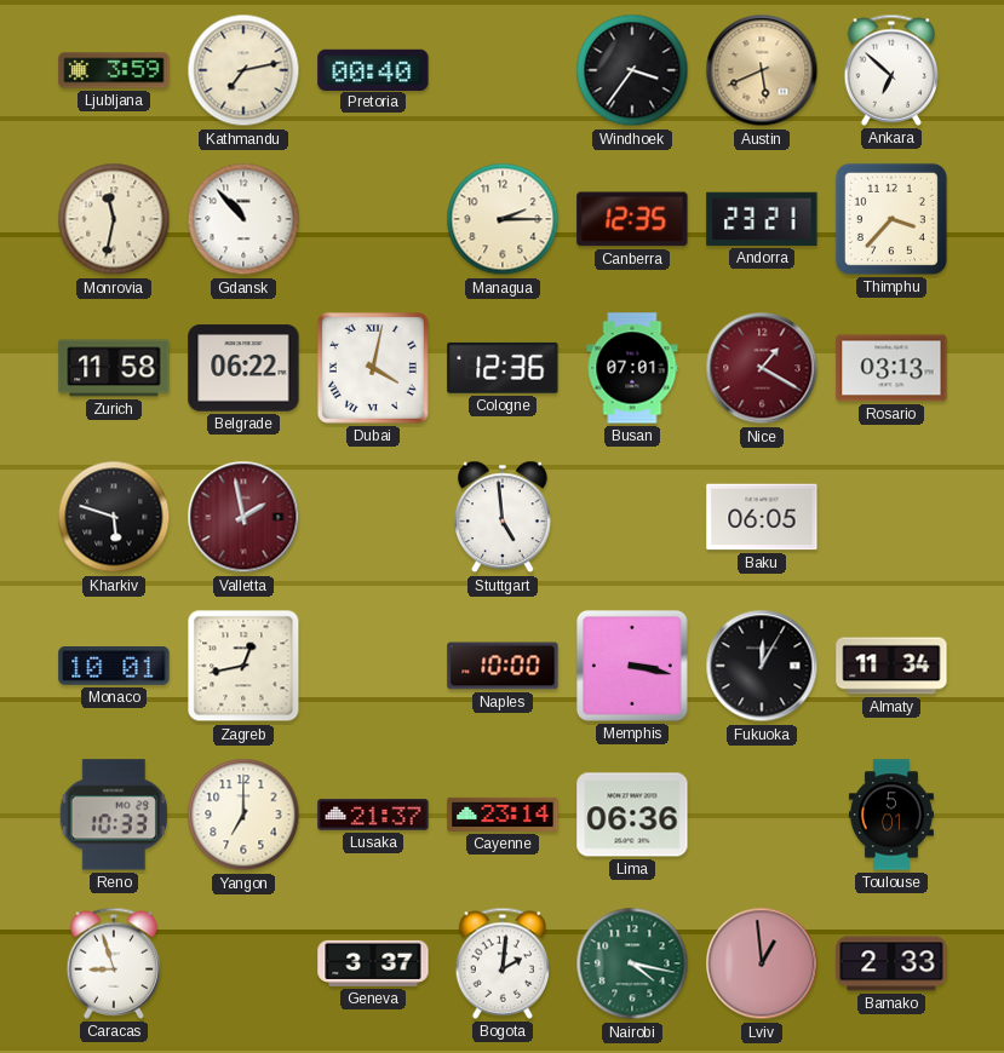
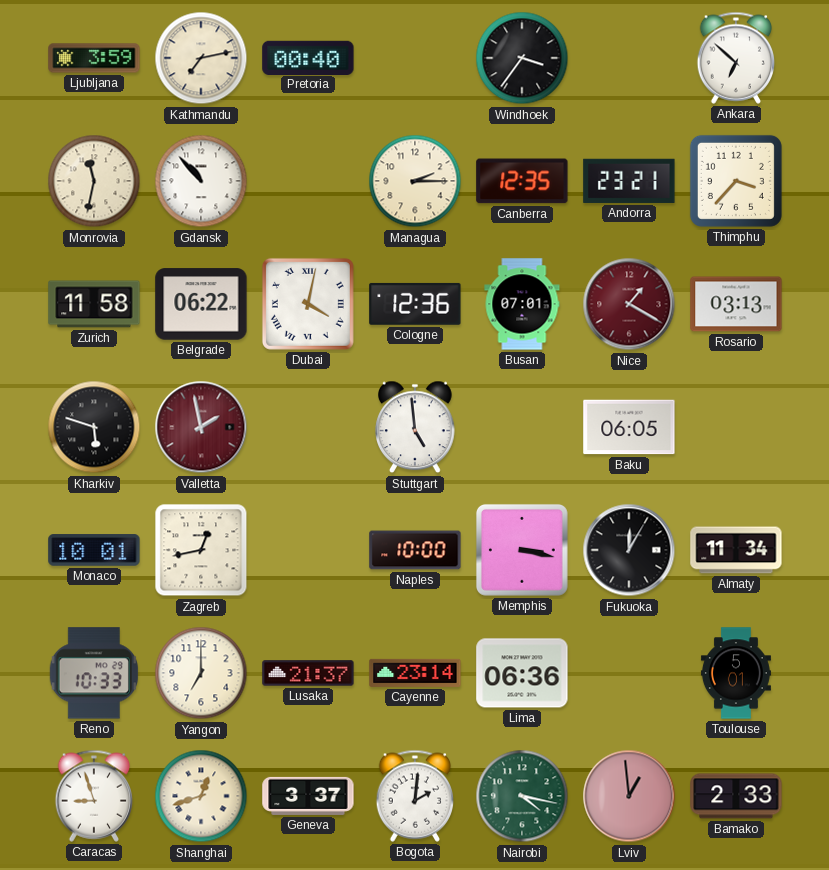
Austin: 5:41 -> none (762, 70)
Shanghai: none -> 12:42 (201, 796)
